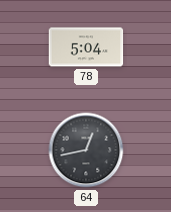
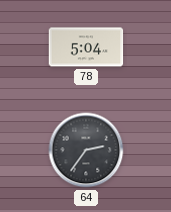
64: 12:43 -> 2:36 (86, 150)
